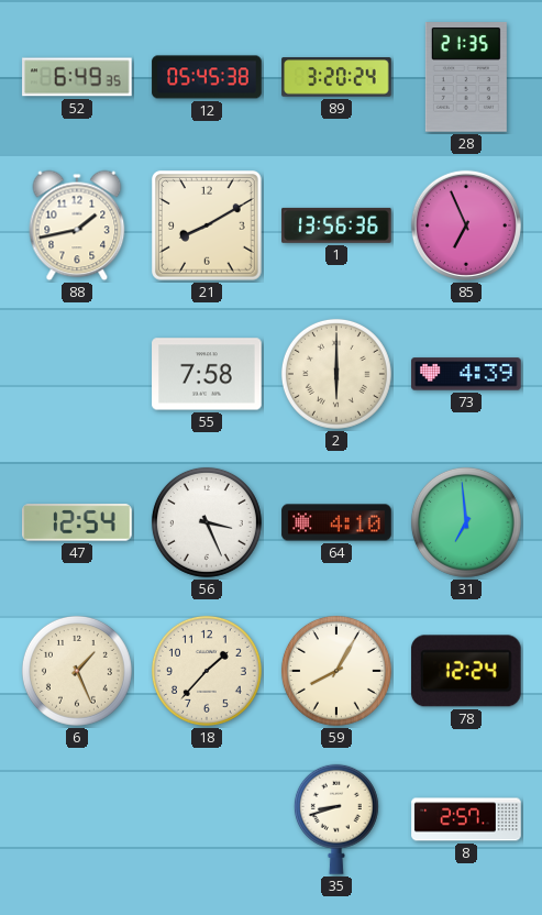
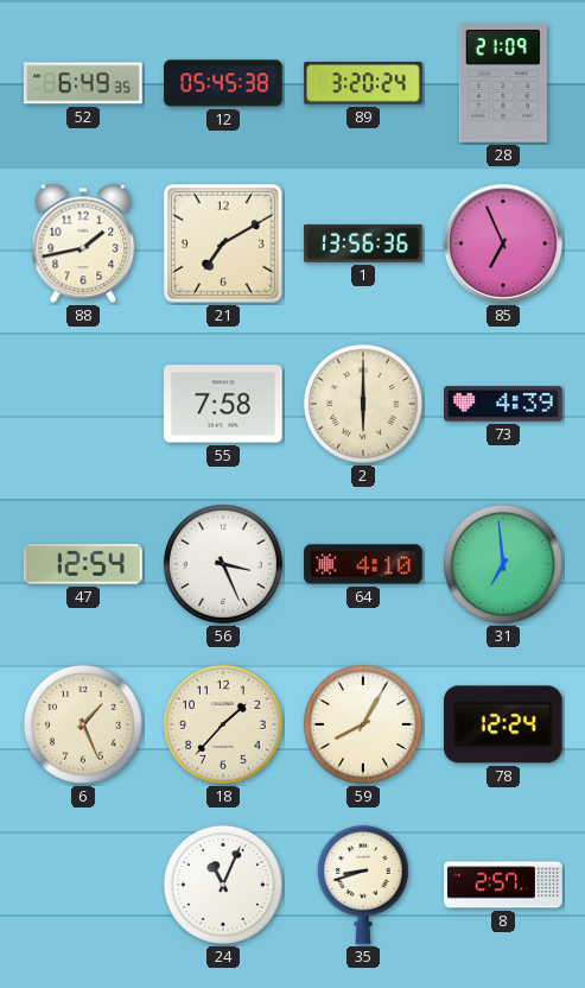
28: 21:35 -> 21:09 (503, 83)
21: 8:10 -> 7:10 (223, 243)
24: none -> 11:04 (223, 885)
